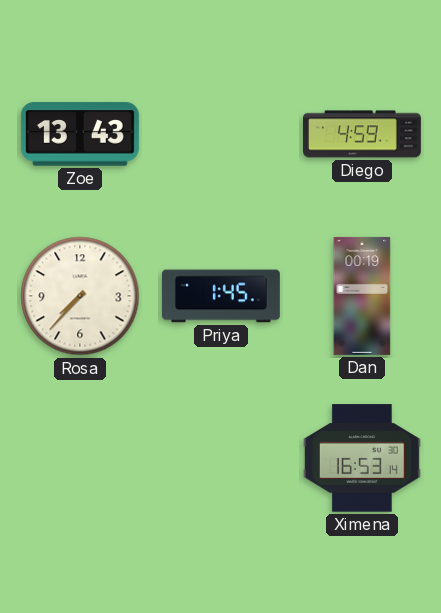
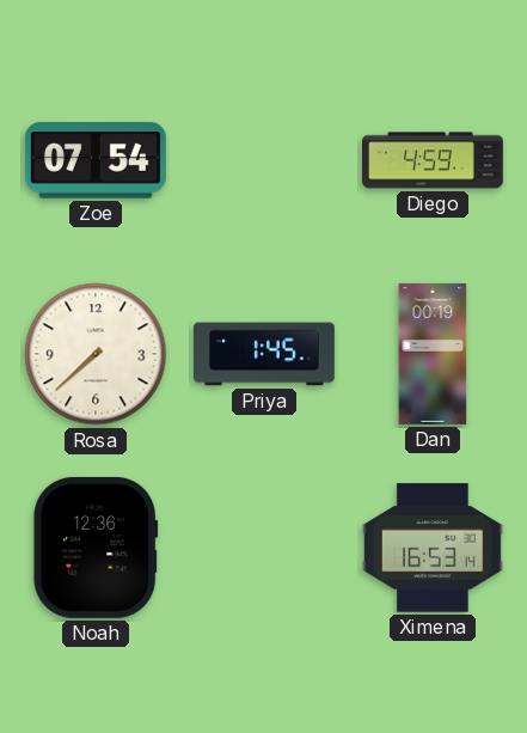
Zoe: 13:43 -> 07:54 (96, 160)
Rosa: 7:37 -> 7:38 (96, 354)
Noah: none -> 12:36 (96, 548)
